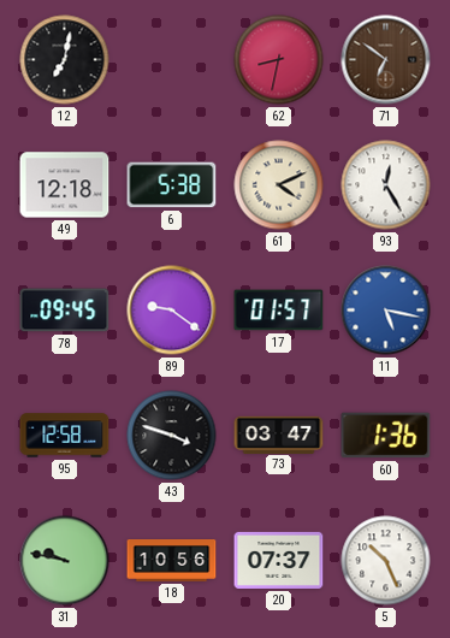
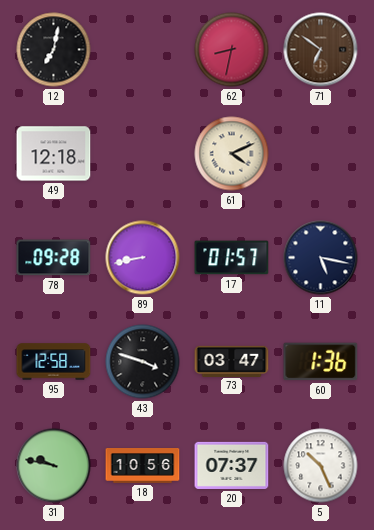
6: 5:38 -> none (172, 185)
93: 12:25 -> none (386, 185)
78: 09:45 -> 09:28 (54, 258)
89: 9:21 -> 8:43 (143, 258)
11 dial: blue -> navy (321, 258)
